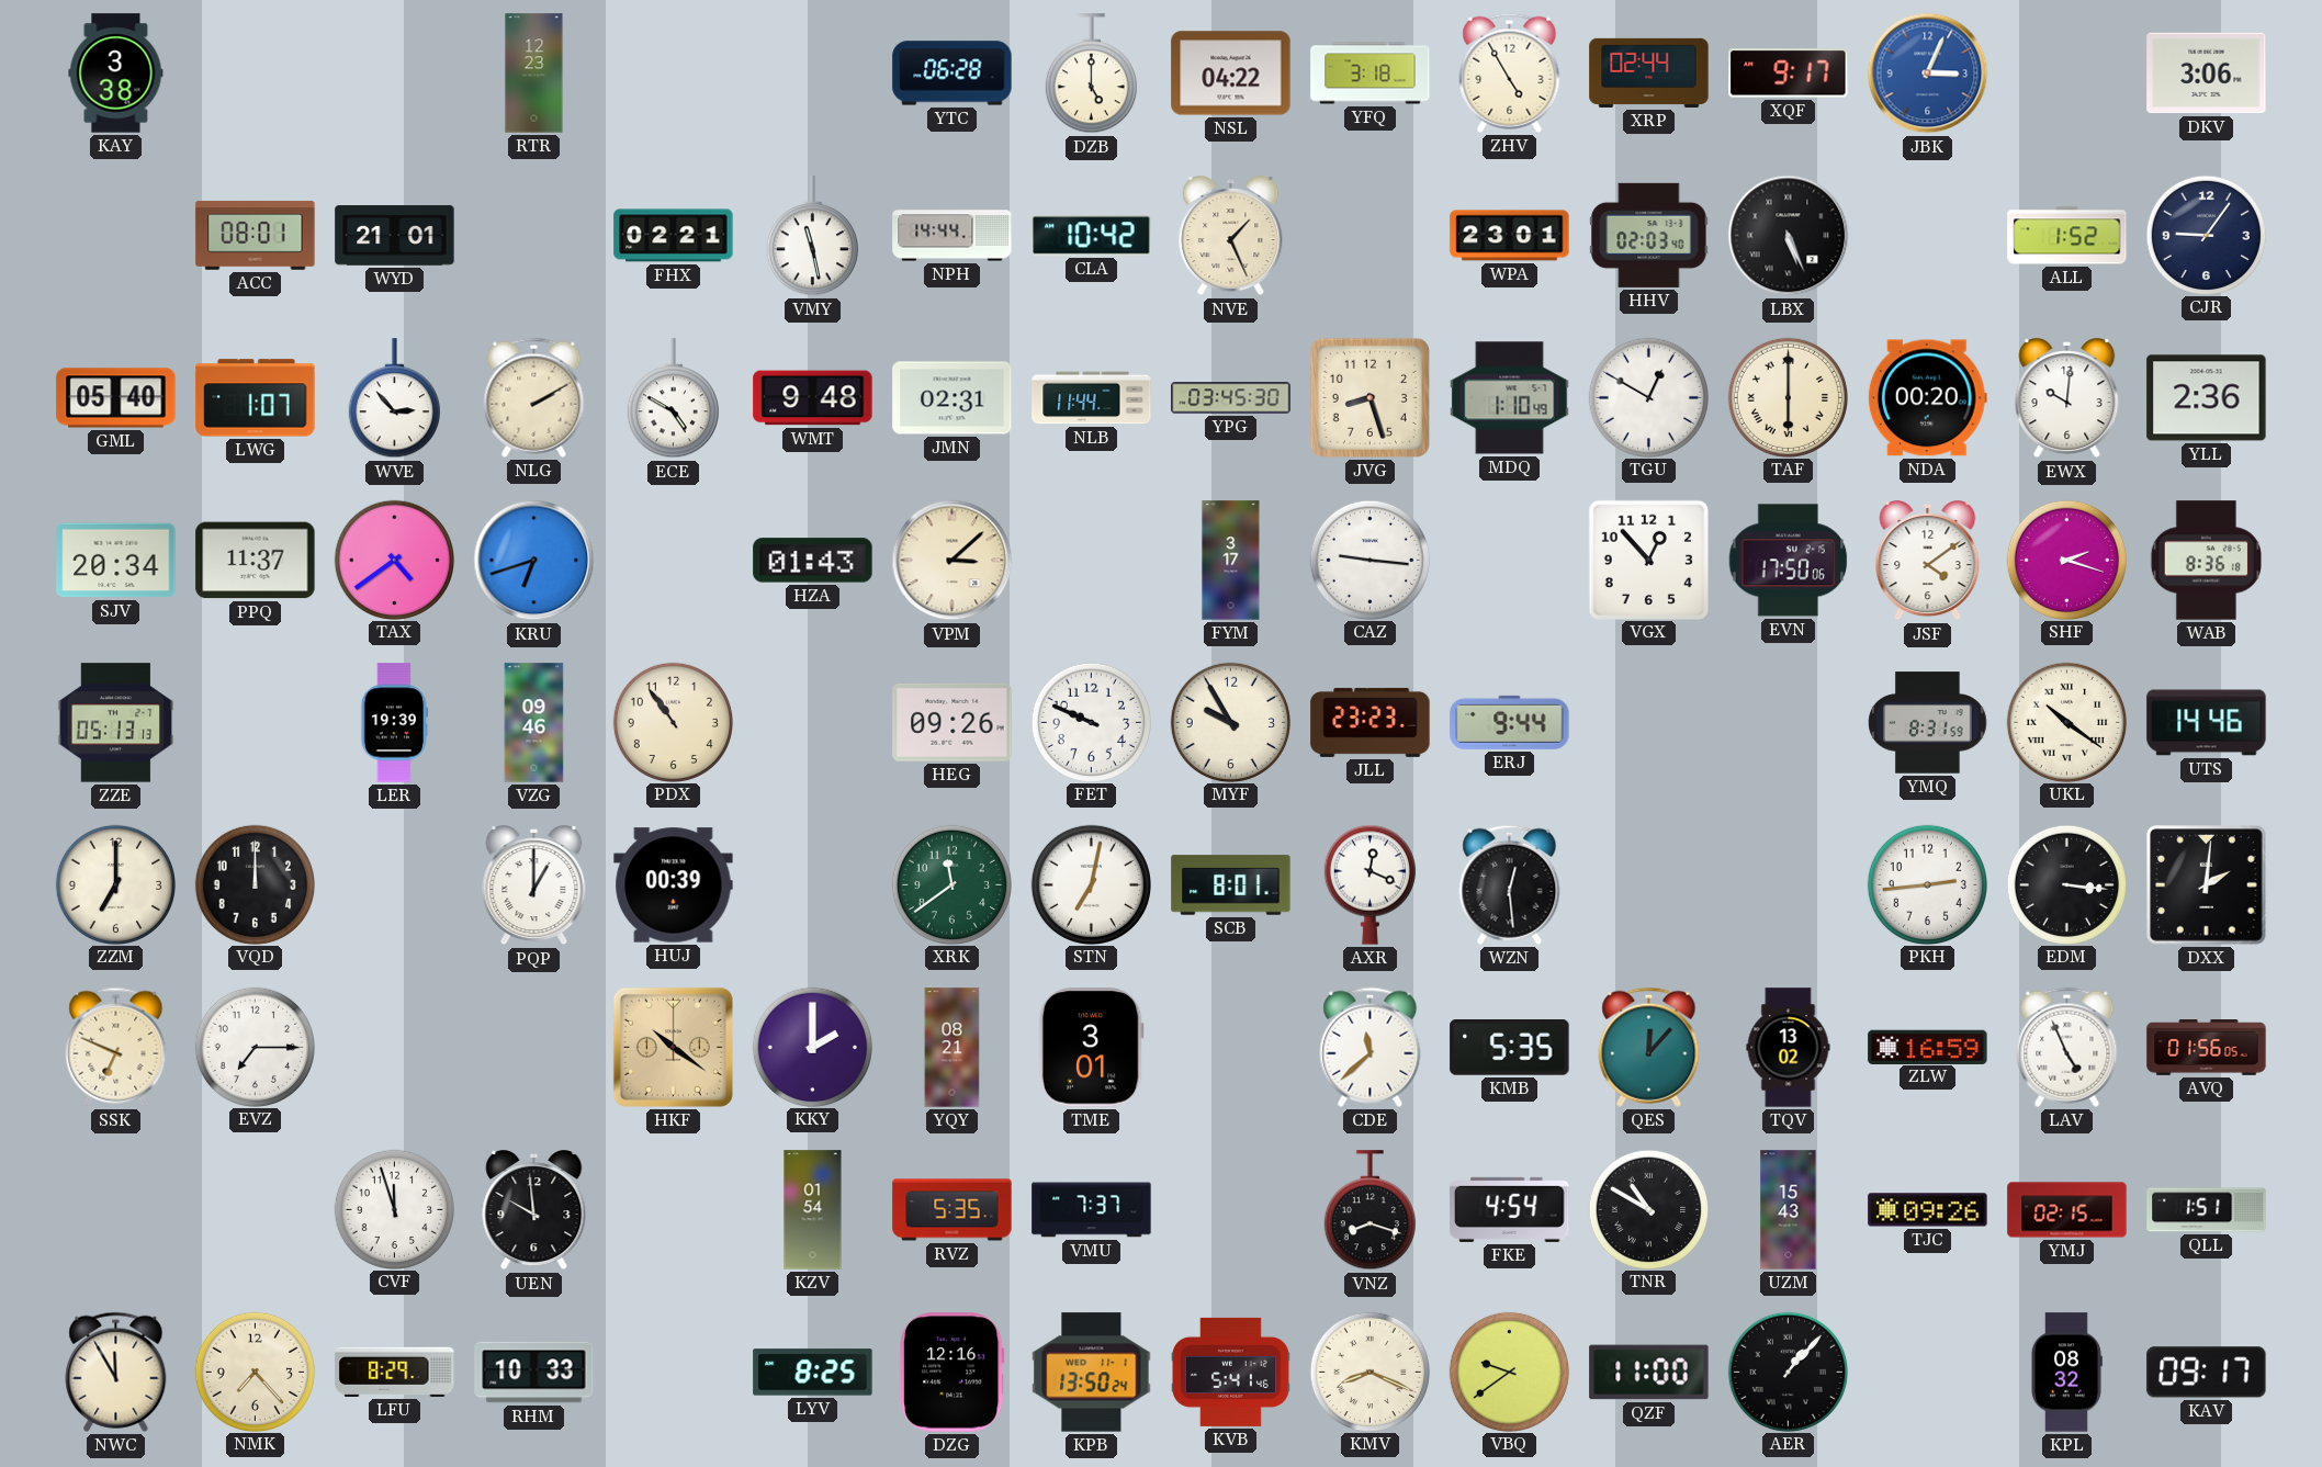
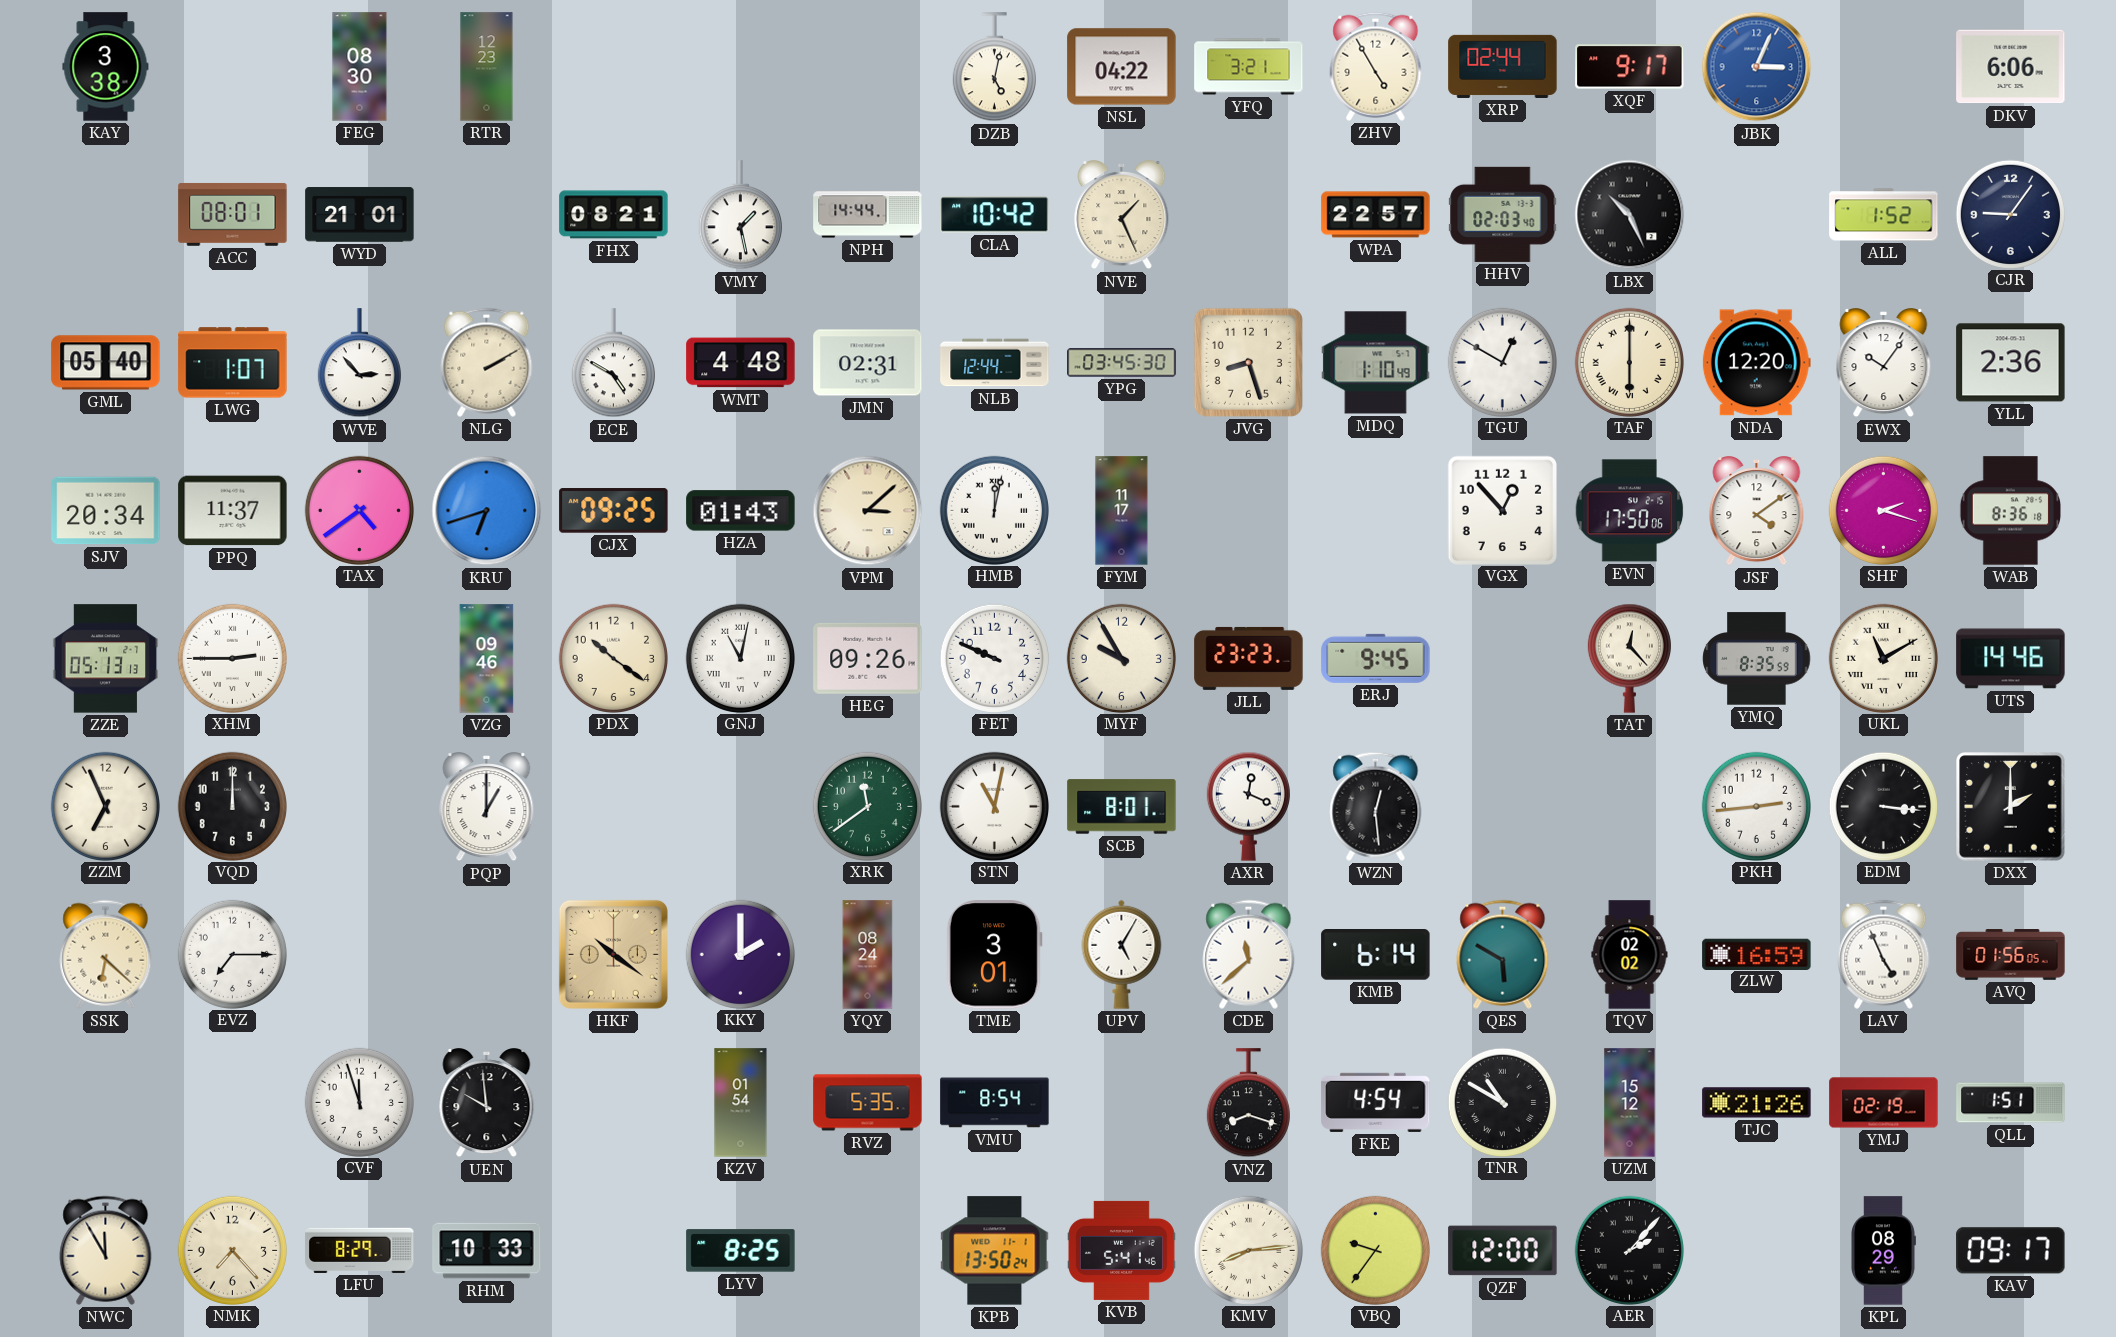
FEG: none -> 08:30 (360, 67)
YTC: 06:28 -> none (953, 74)
DZB: 5:00 -> 5:02 (994, 67)
YFQ: 3:18 -> 3:21 (1249, 67)
DKV: 3:06 -> 6:06 (2011, 67)
FHX: 02:21 -> 08:21 (614, 215)
VMY: 11:28 -> 1:28 (740, 215)
WPA: 23:01 -> 22:57 (1376, 215)
LBX: 5:26 -> 10:26 (1630, 215)
WMT: 9:48 -> 4:48 (741, 363)
NLB: 11:44 -> 12:44 (995, 363)
NDA: 00:20 -> 12:20 (1756, 363)
EWX: 10:01 -> 10:06 (1884, 363)
CJX: none -> 09:25 (614, 511)
HMB: none -> 12:02 (994, 510)
FYM: 3:17 -> 11:17 (1122, 511)
CAZ: 9:16 -> none (1369, 560)
XHM: none -> 2:45 (232, 658)
LER: 19:39 -> none (394, 723)
PDX: 10:54 -> 10:21 (613, 658)
GNJ: none -> 11:02 (740, 658)
ERJ: 9:44 -> 9:45 (1376, 658)
TAT: none -> 12:23 (1629, 658)
YMQ: 8:31 -> 8:35 (1757, 659)
UKL: 10:21 -> 11:10 (1883, 658)
ZZM: 7:00 -> 6:56 (105, 806)
HUJ: 00:39 -> none (674, 885)
STN: 7:02 -> 11:02 (994, 806)
DXX: 2:01 -> 2:00 (2011, 807)
SSK: 6:49 -> 6:22 (106, 954)
YQY: 08:21 -> 08:24 (868, 955)
UPV: none -> 5:05 (1122, 954)
KMB: 5:35 -> 6:14 (1376, 955)
QES: 12:07 -> 5:50 (1503, 954)
TQV: 13:02 -> 02:02 (1630, 955)
VMU: 7:37 -> 8:54 (995, 1103)
UZM: 15:43 -> 15:12 (1630, 1103)
TJC: 09:26 -> 21:26 (1757, 1103)
YMJ: 02:15 -> 02:19 (1884, 1103)
DZG: 12:16 -> none (953, 1373)
KMV: 8:19 -> 8:14 (1248, 1250)
VBQ: 9:39 -> 9:36 (1375, 1250)
QZF: 11:00 -> 12:00 (1503, 1251)
AER: 1:07 -> 2:07 (1629, 1250)
KPL: 08:32 -> 08:29 (1884, 1251)
